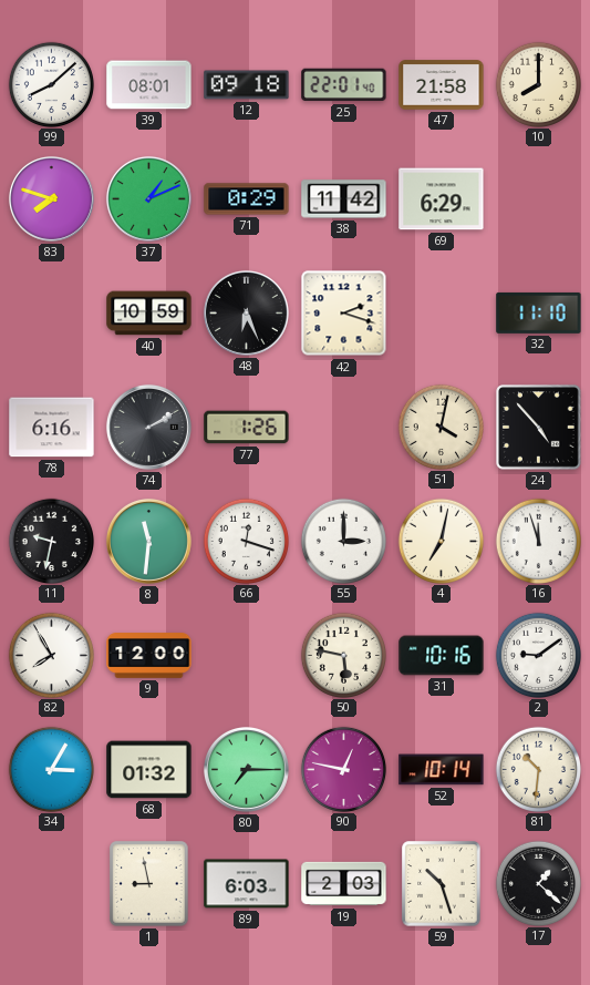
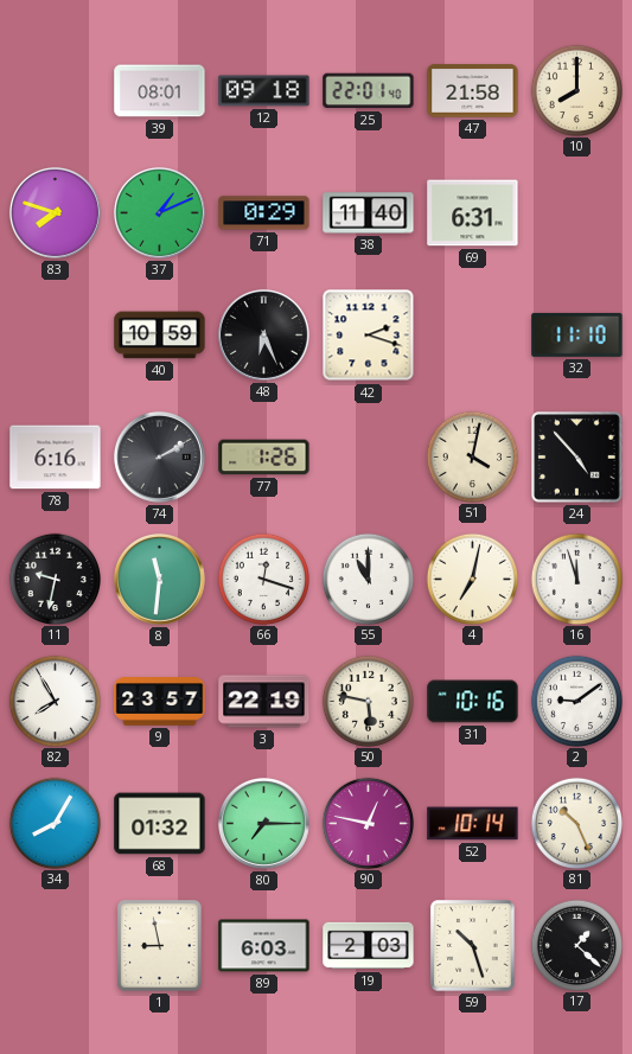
99: 8:08 -> none (51, 84)
38: 11:42 -> 11:40 (369, 213)
69: 6:29 -> 6:31 (473, 213)
55: 3:00 -> 11:00 (368, 579)
9: 12:00 -> 23:57 (160, 702)
3: none -> 22:19 (264, 702)
34: 3:05 -> 8:05 (55, 823)
81: 10:31 -> 10:26 (576, 823)
